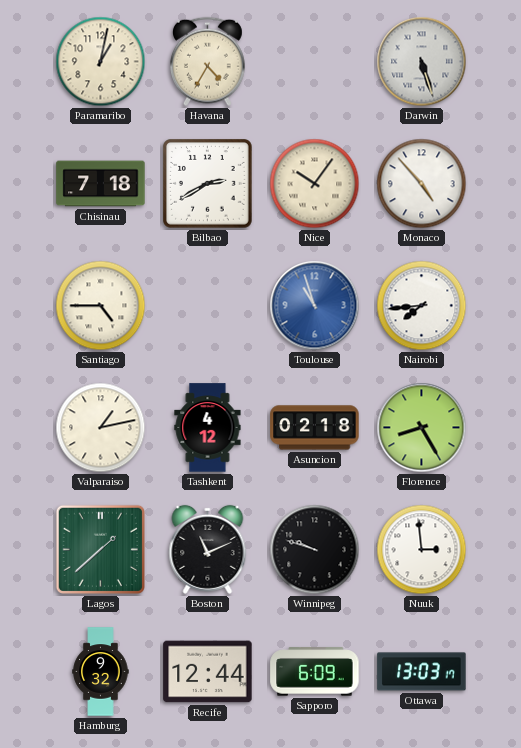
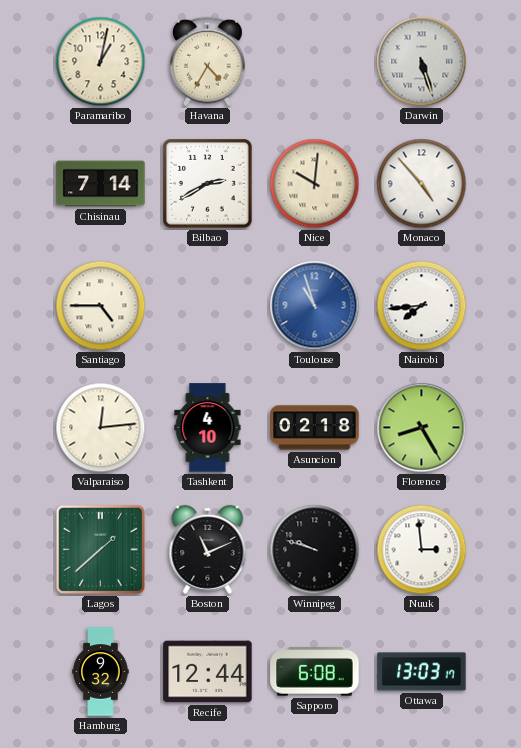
Chisinau: 7:18 -> 7:14 (101, 184)
Nice: 10:06 -> 10:01 (315, 184)
Valparaiso: 1:13 -> 12:14 (101, 428)
Tashkent: 4:12 -> 4:10 (208, 428)
Sapporo: 6:09 -> 6:08 (315, 672)
